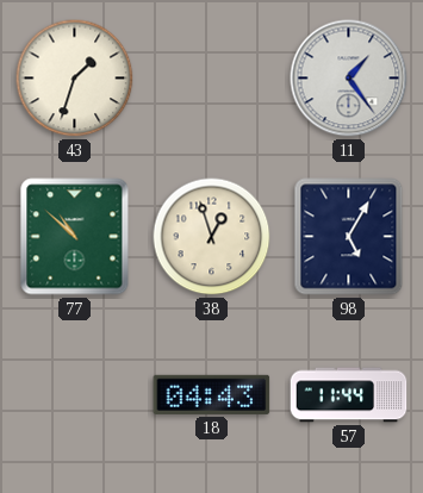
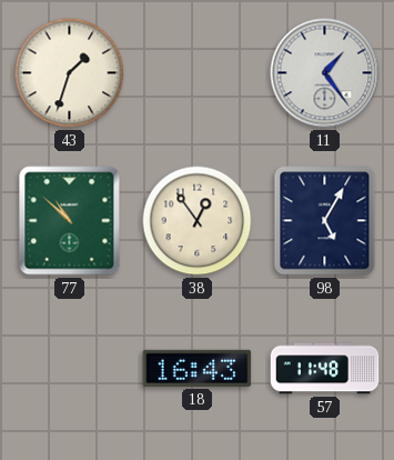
38: 12:57 -> 12:54 (198, 221)
18: 04:43 -> 16:43 (198, 368)
57: 11:44 -> 11:48 (325, 369)
